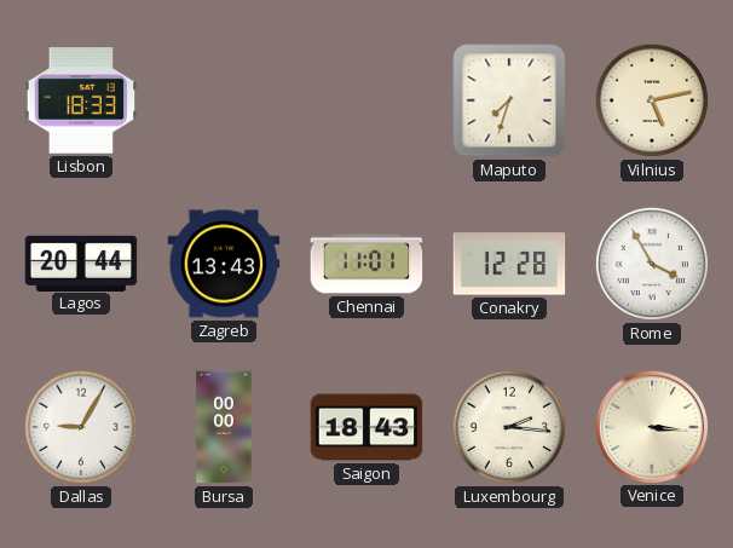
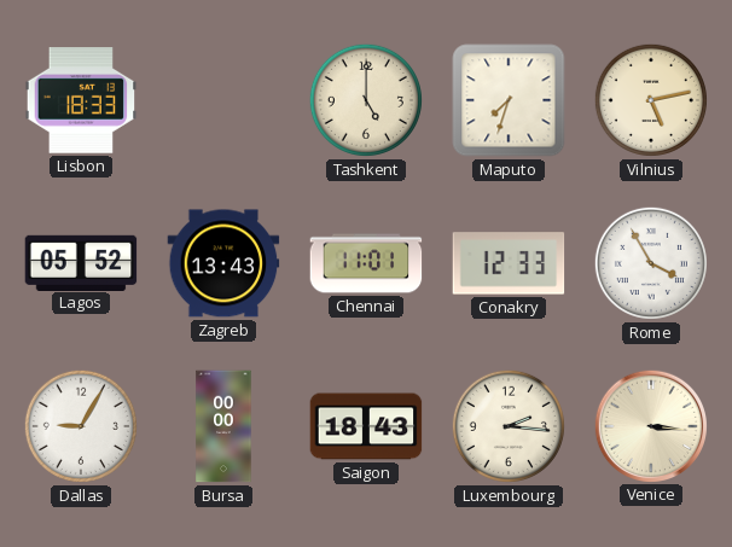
Tashkent: none -> 5:00 (366, 100)
Lagos: 20:44 -> 05:52 (81, 262)
Conakry: 12:28 -> 12:33 (509, 263)
